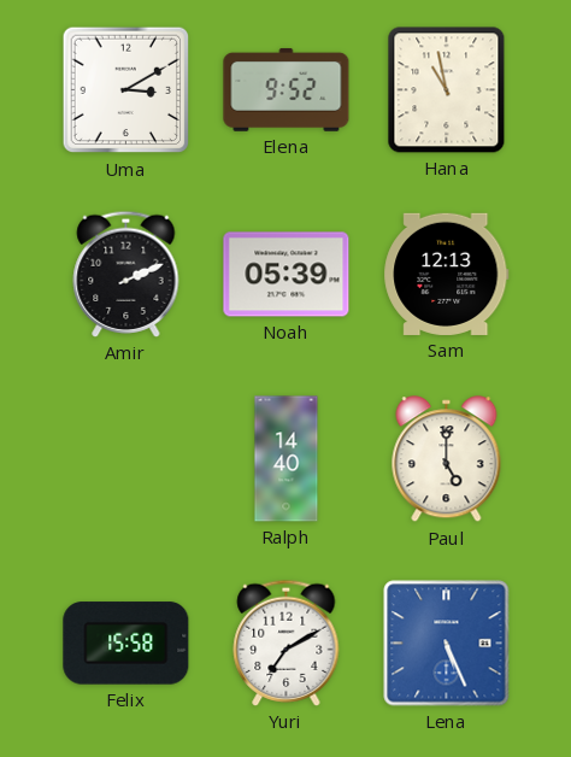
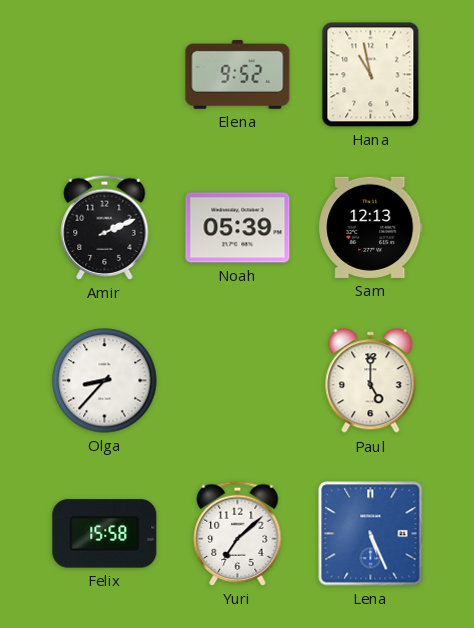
Uma: 3:10 -> none (126, 90)
Olga: none -> 8:37 (105, 381)
Ralph: 14:40 -> none (287, 459)
Yuri: 7:10 -> 7:08 (238, 533)
